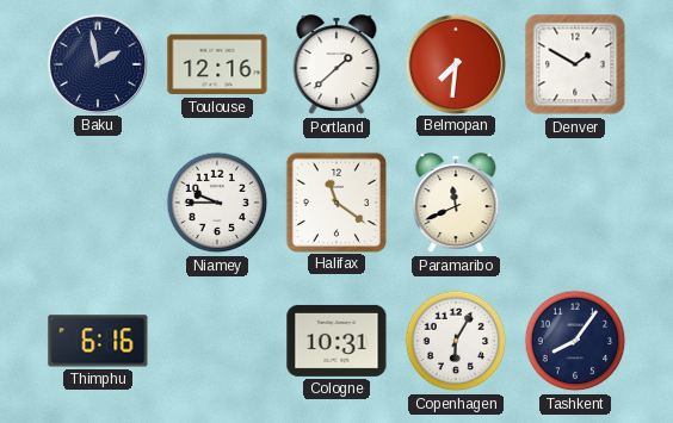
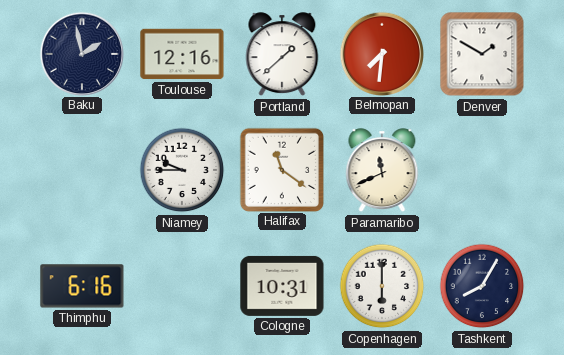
Copenhagen: 6:05 -> 6:00 (382, 286)
Tashkent: 8:06 -> 8:05 (482, 286)
